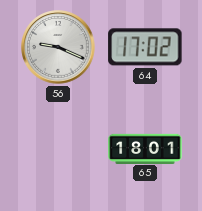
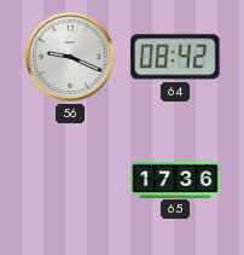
64: 17:02 -> 08:42 (175, 57)
65: 18:01 -> 17:36 (175, 179)
